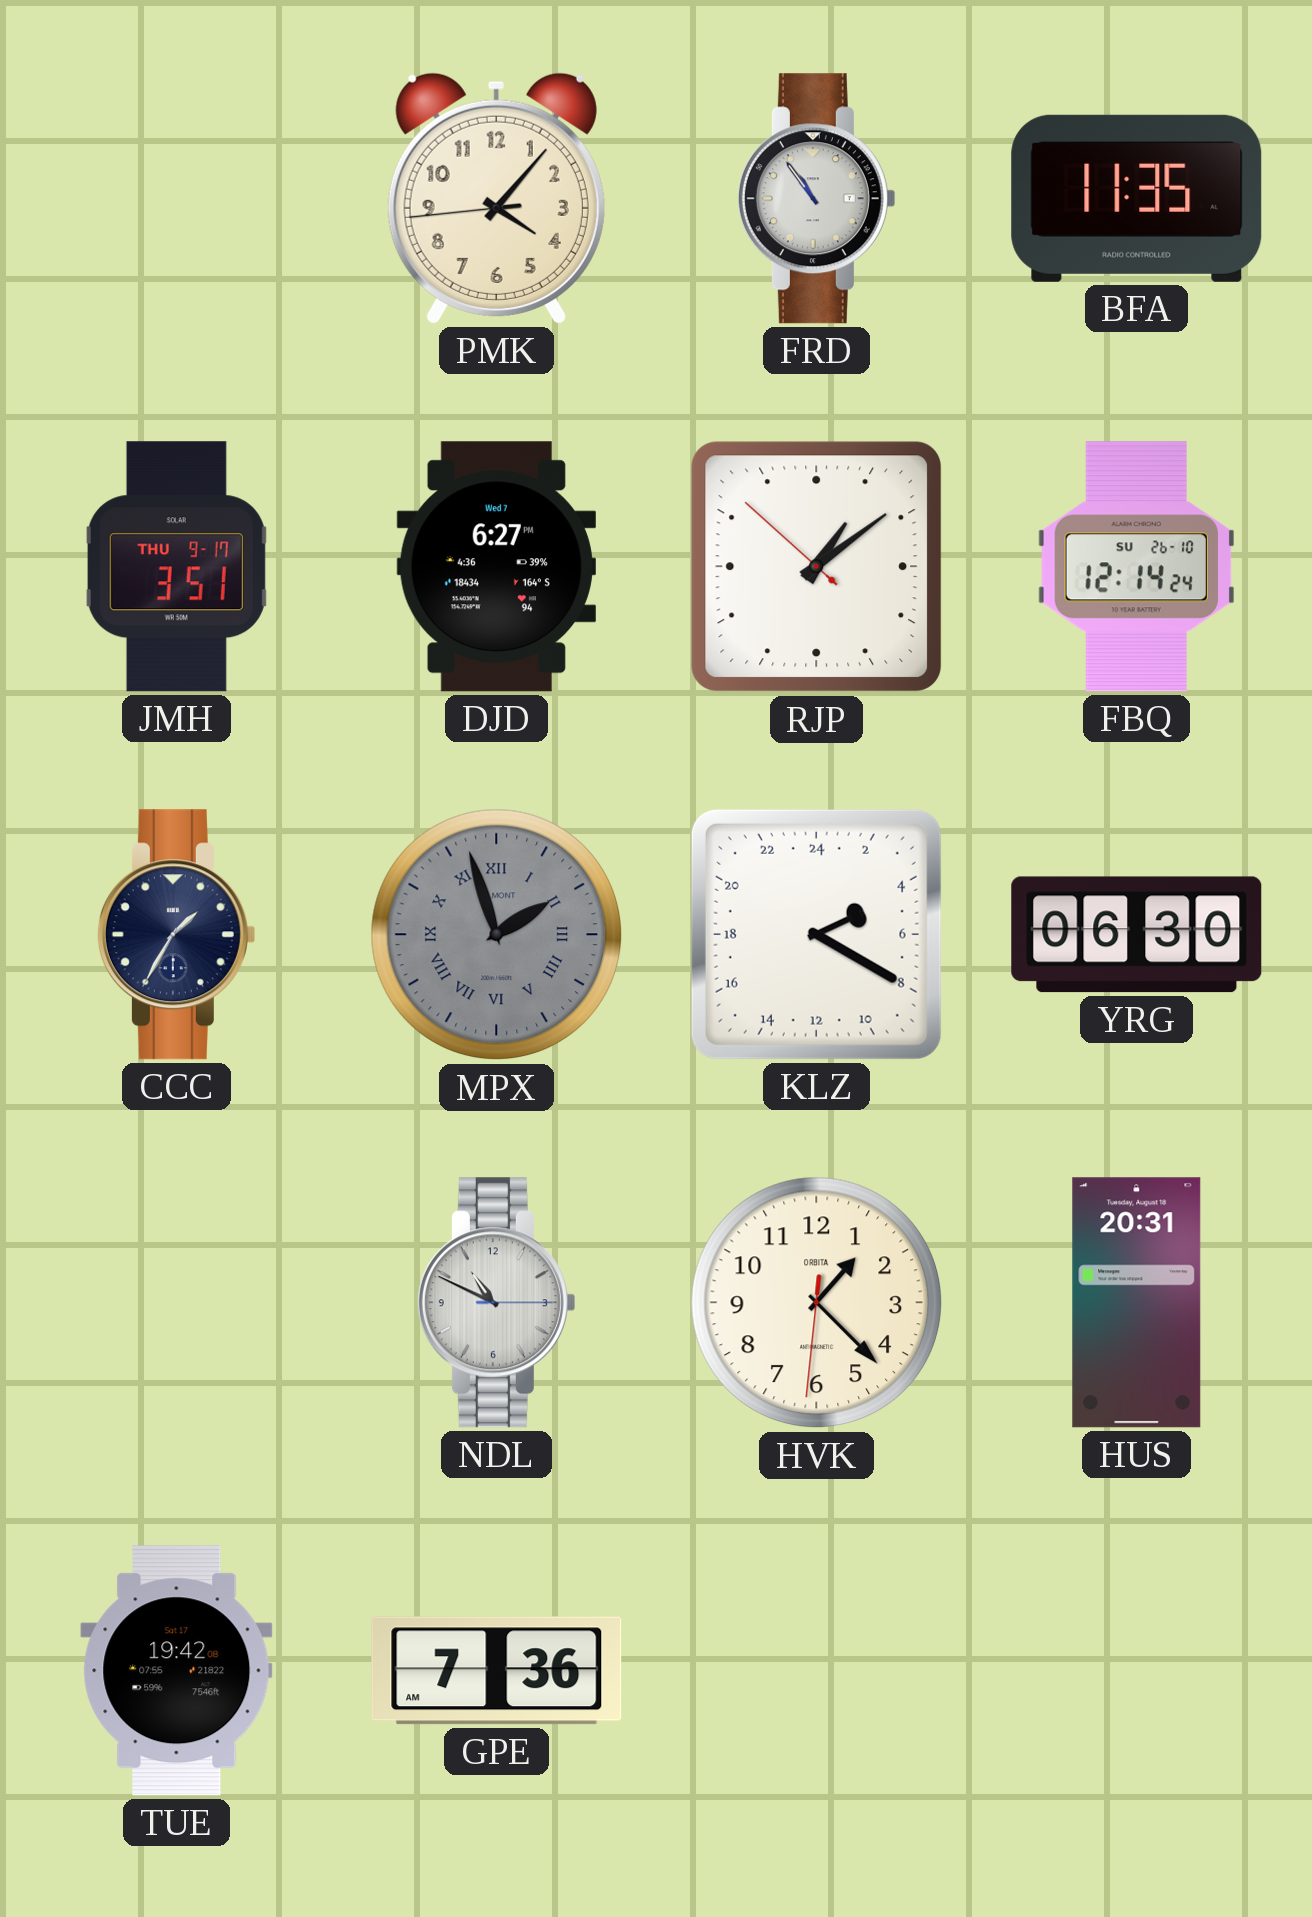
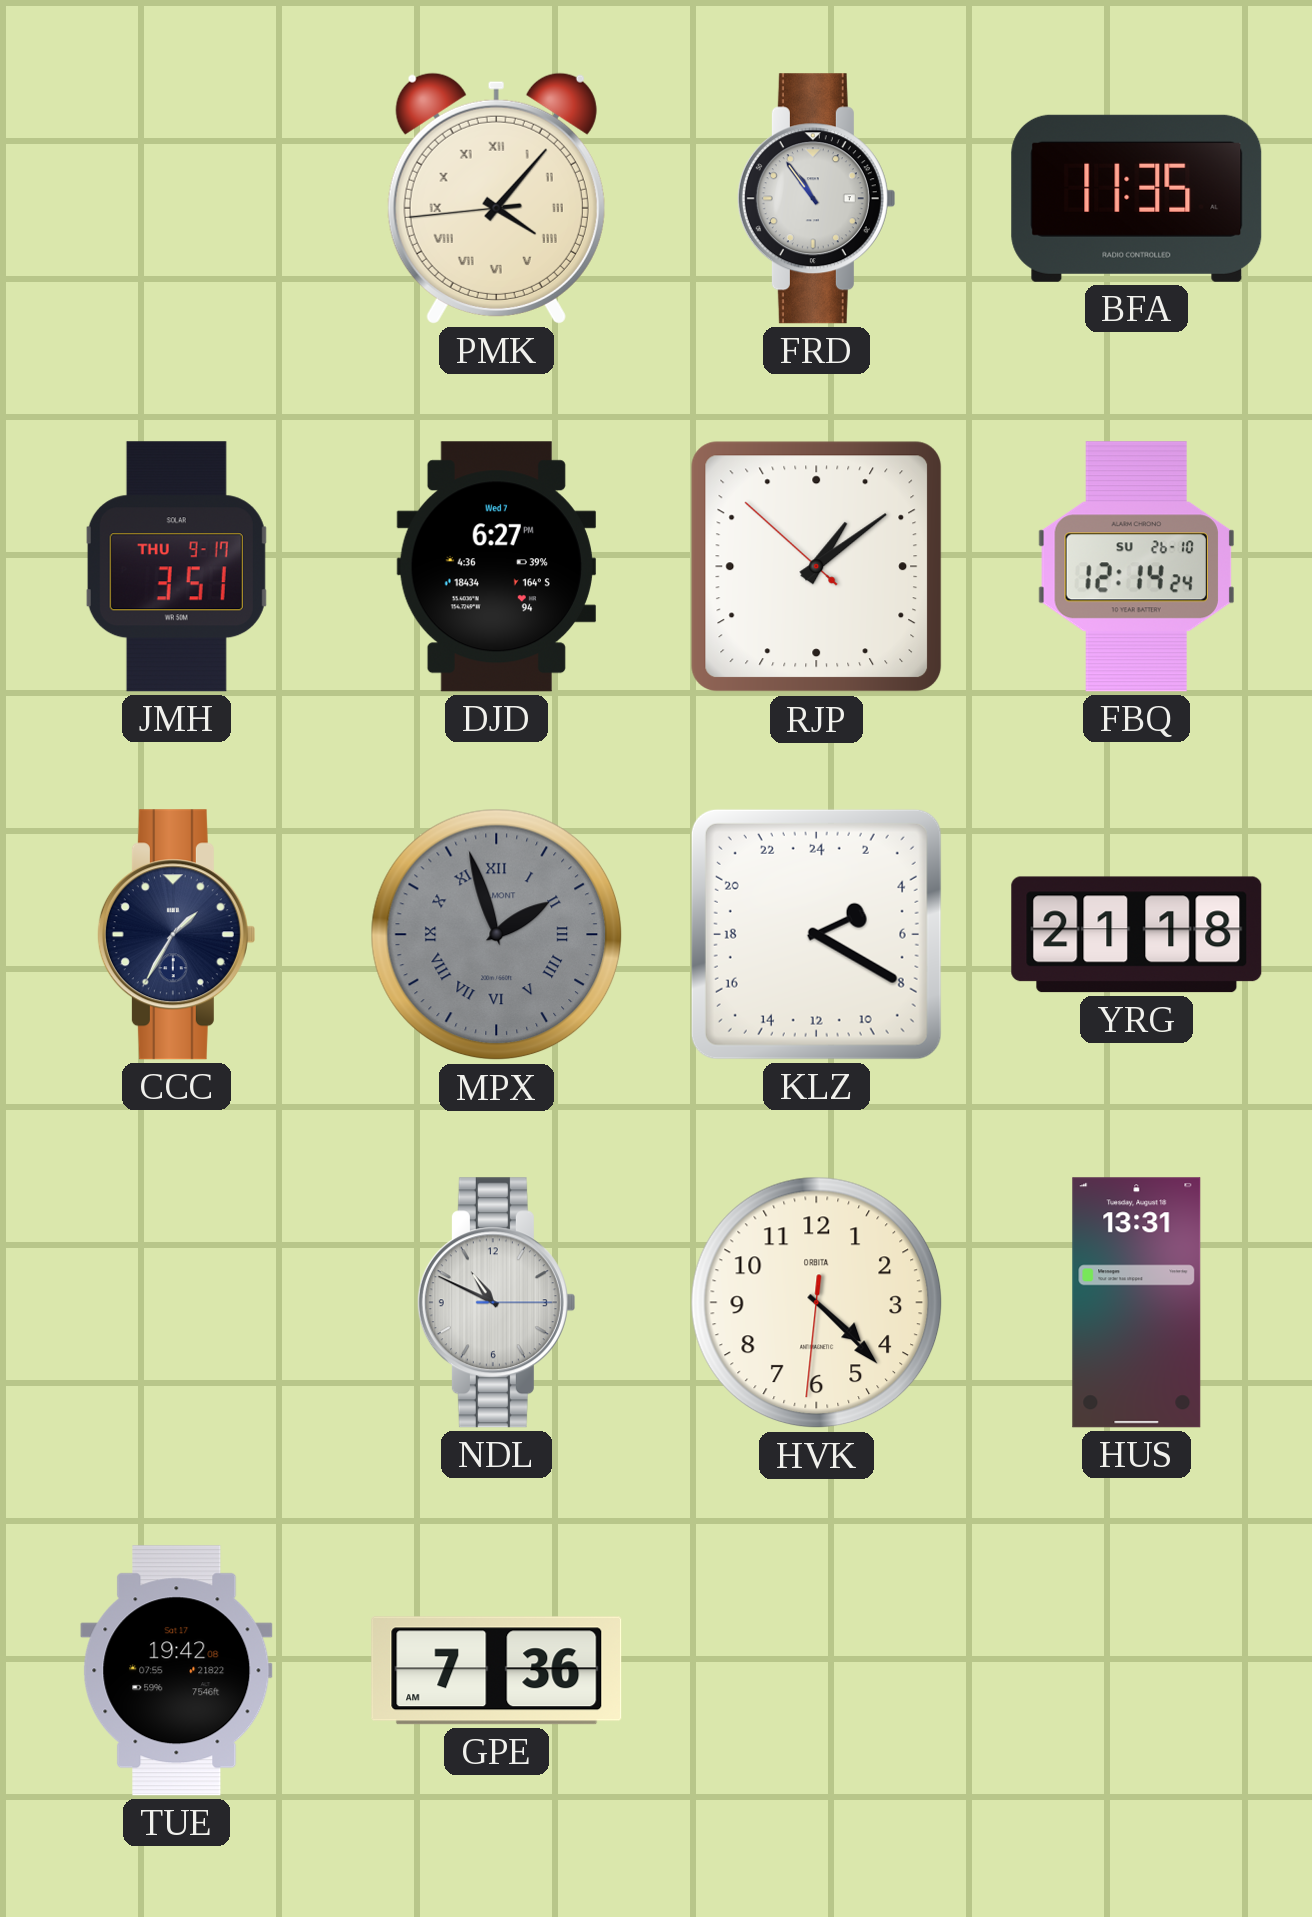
PMK numerals: Arabic -> Roman (496, 198)
YRG: 06:30 -> 21:18 (1137, 935)
HVK: 1:22 -> 4:22 (817, 1303)
HUS: 20:31 -> 13:31 (1137, 1303)
